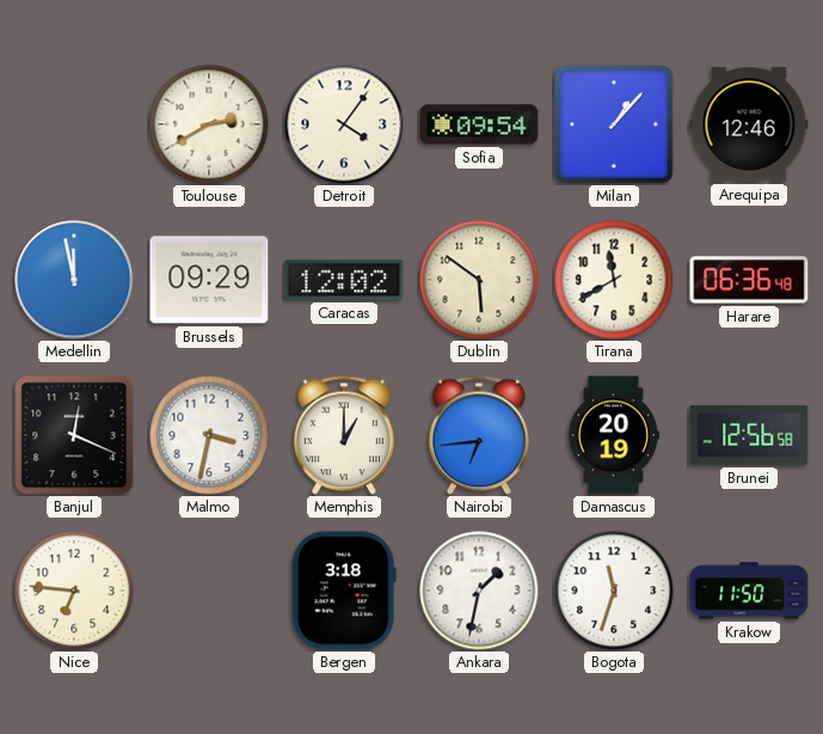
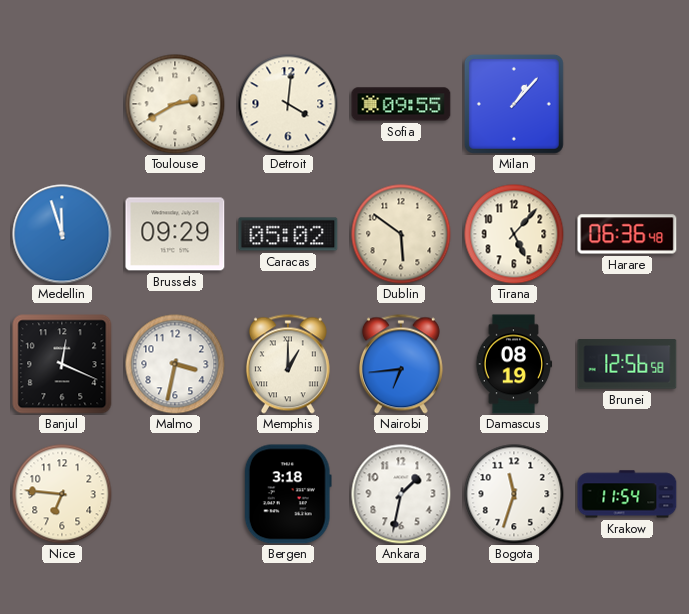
Detroit: 4:06 -> 4:01 (288, 104)
Sofia: 09:54 -> 09:55 (401, 104)
Arequipa: 12:46 -> none (749, 124)
Medellin: 11:58 -> 11:57 (62, 234)
Caracas: 12:02 -> 05:02 (288, 234)
Tirana: 11:40 -> 5:07 (514, 234)
Damascus: 20:19 -> 08:19 (514, 364)
Krakow: 11:50 -> 11:54 (627, 494)
